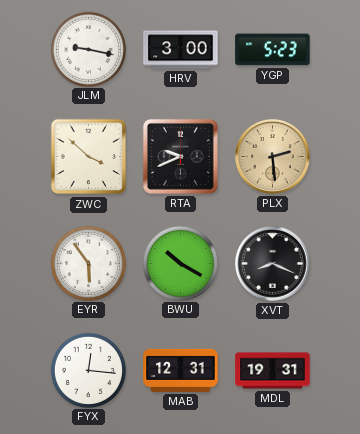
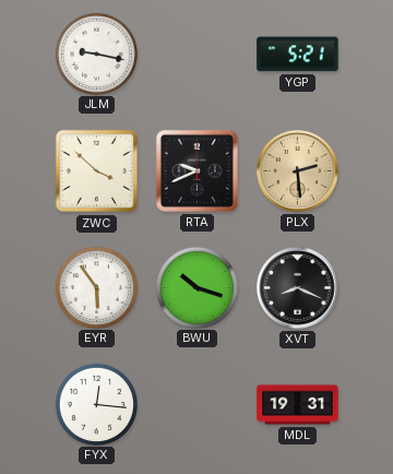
HRV: 3:00 -> none (181, 50)
YGP: 5:23 -> 5:21 (298, 55)
BWU: 10:20 -> 10:18 (196, 287)
MAB: 12:31 -> none (181, 370)
